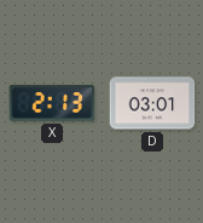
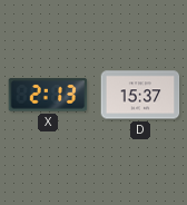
D: 03:01 -> 15:37 (140, 95)
